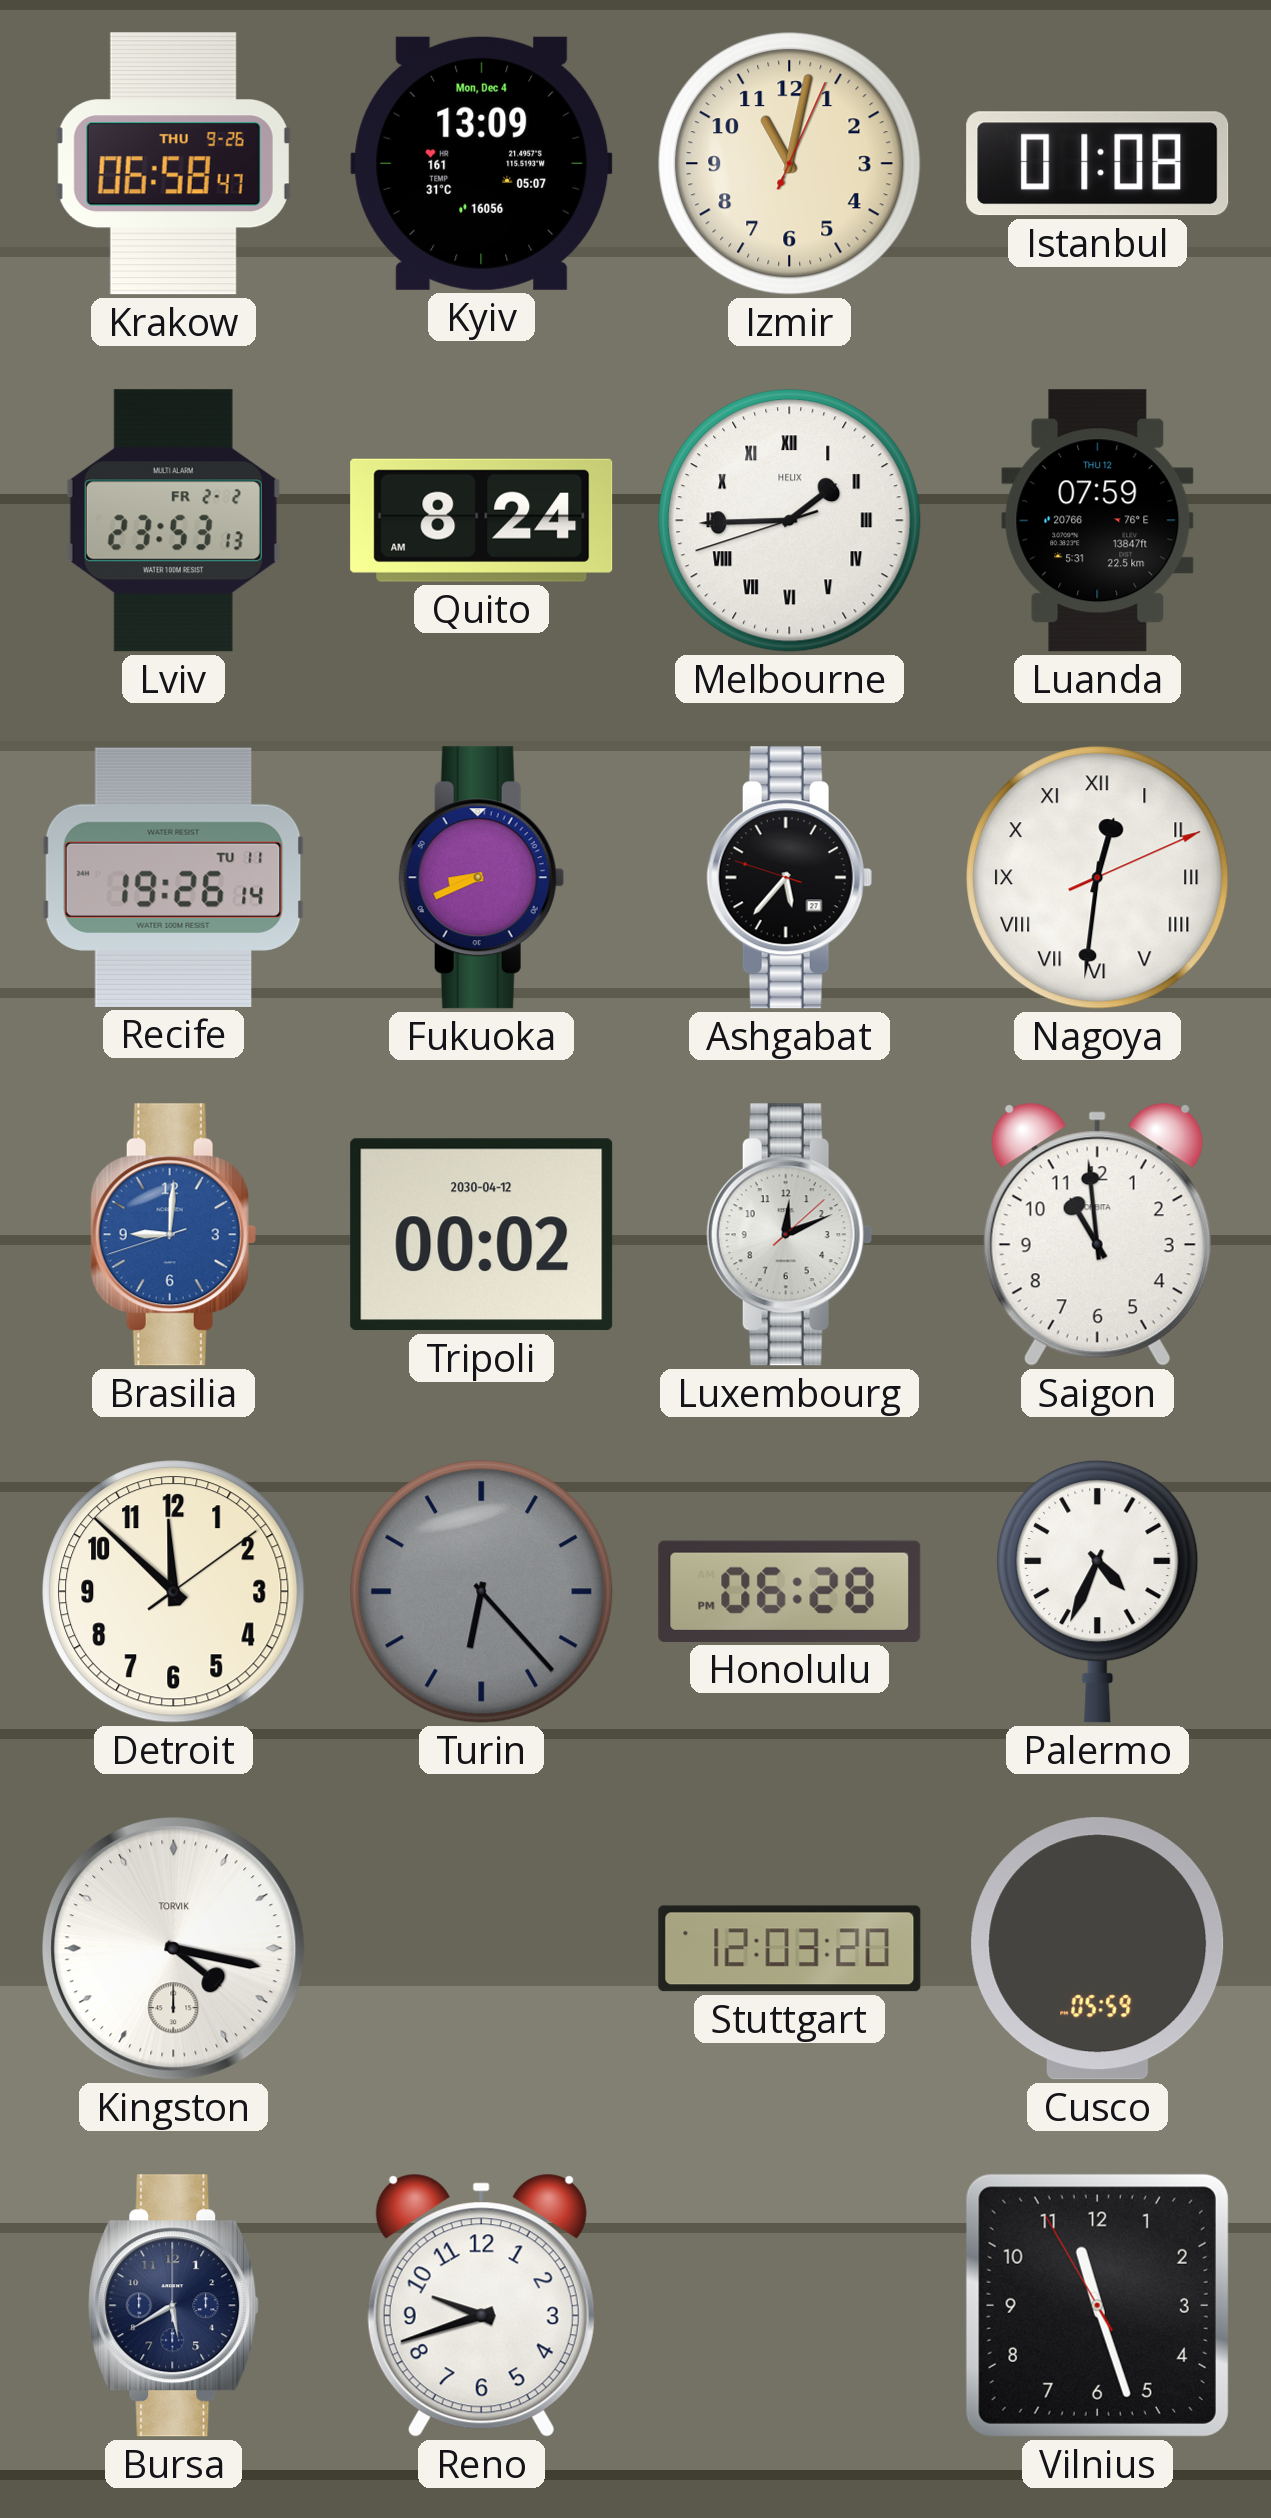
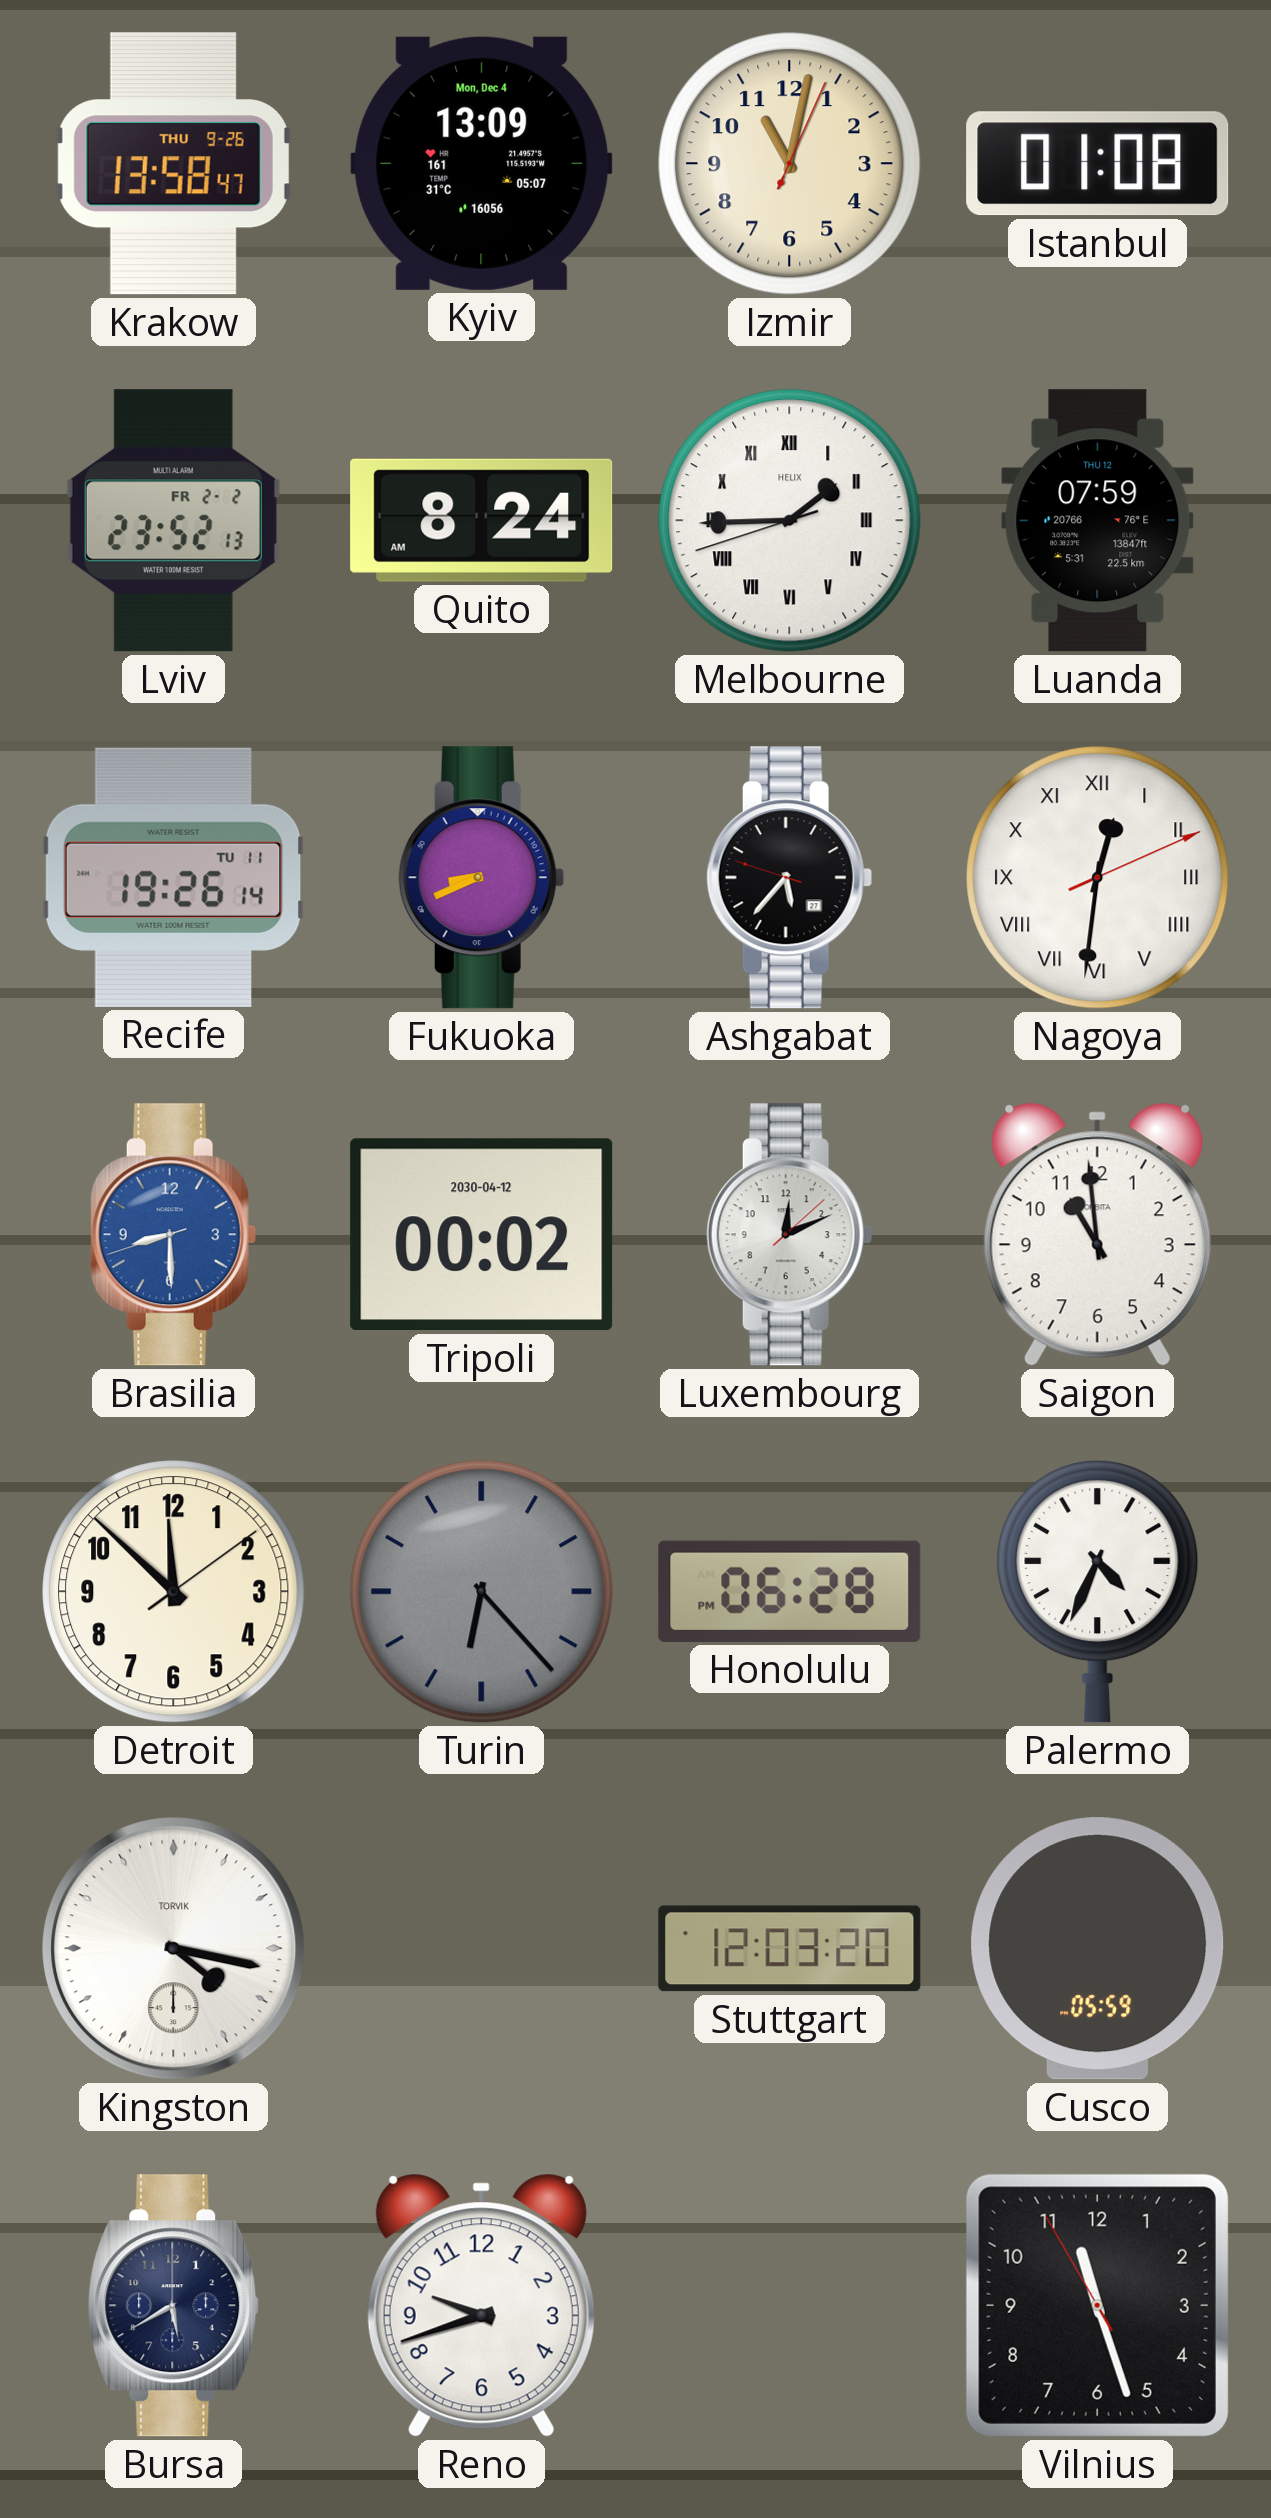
Krakow: 06:58 -> 13:58 (173, 164)
Lviv: 23:53 -> 23:52 (173, 521)
Brasilia: 9:00 -> 8:29 (173, 1235)
